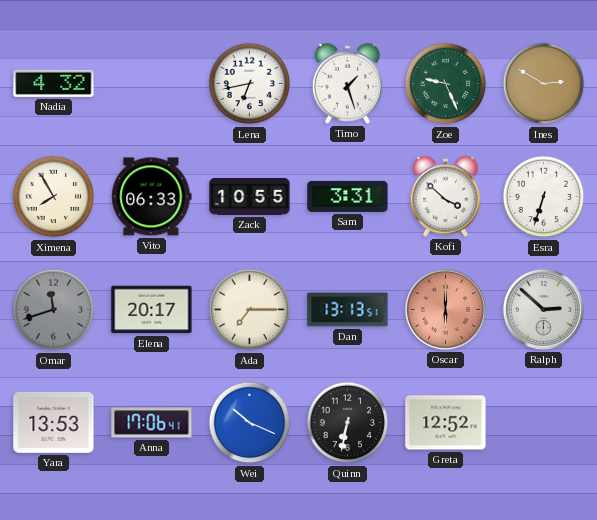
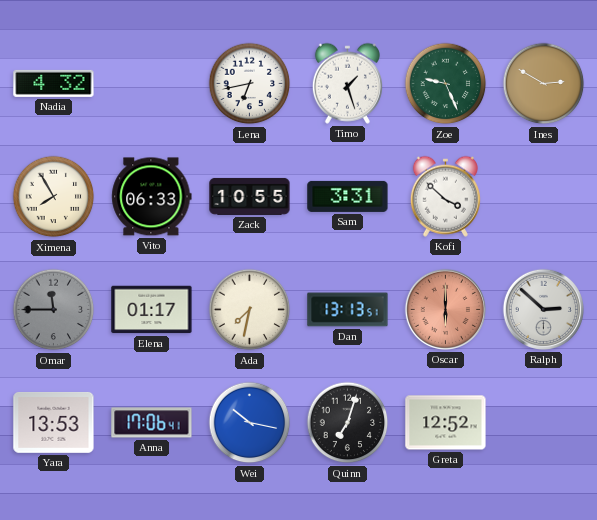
Esra: 6:33 -> none (544, 197)
Omar: 11:42 -> 11:45 (54, 310)
Elena: 20:17 -> 01:17 (152, 310)
Ada: 7:15 -> 7:32 (250, 310)
Wei: 10:19 -> 10:17 (250, 423)
Quinn: 6:32 -> 7:03 (348, 423)
